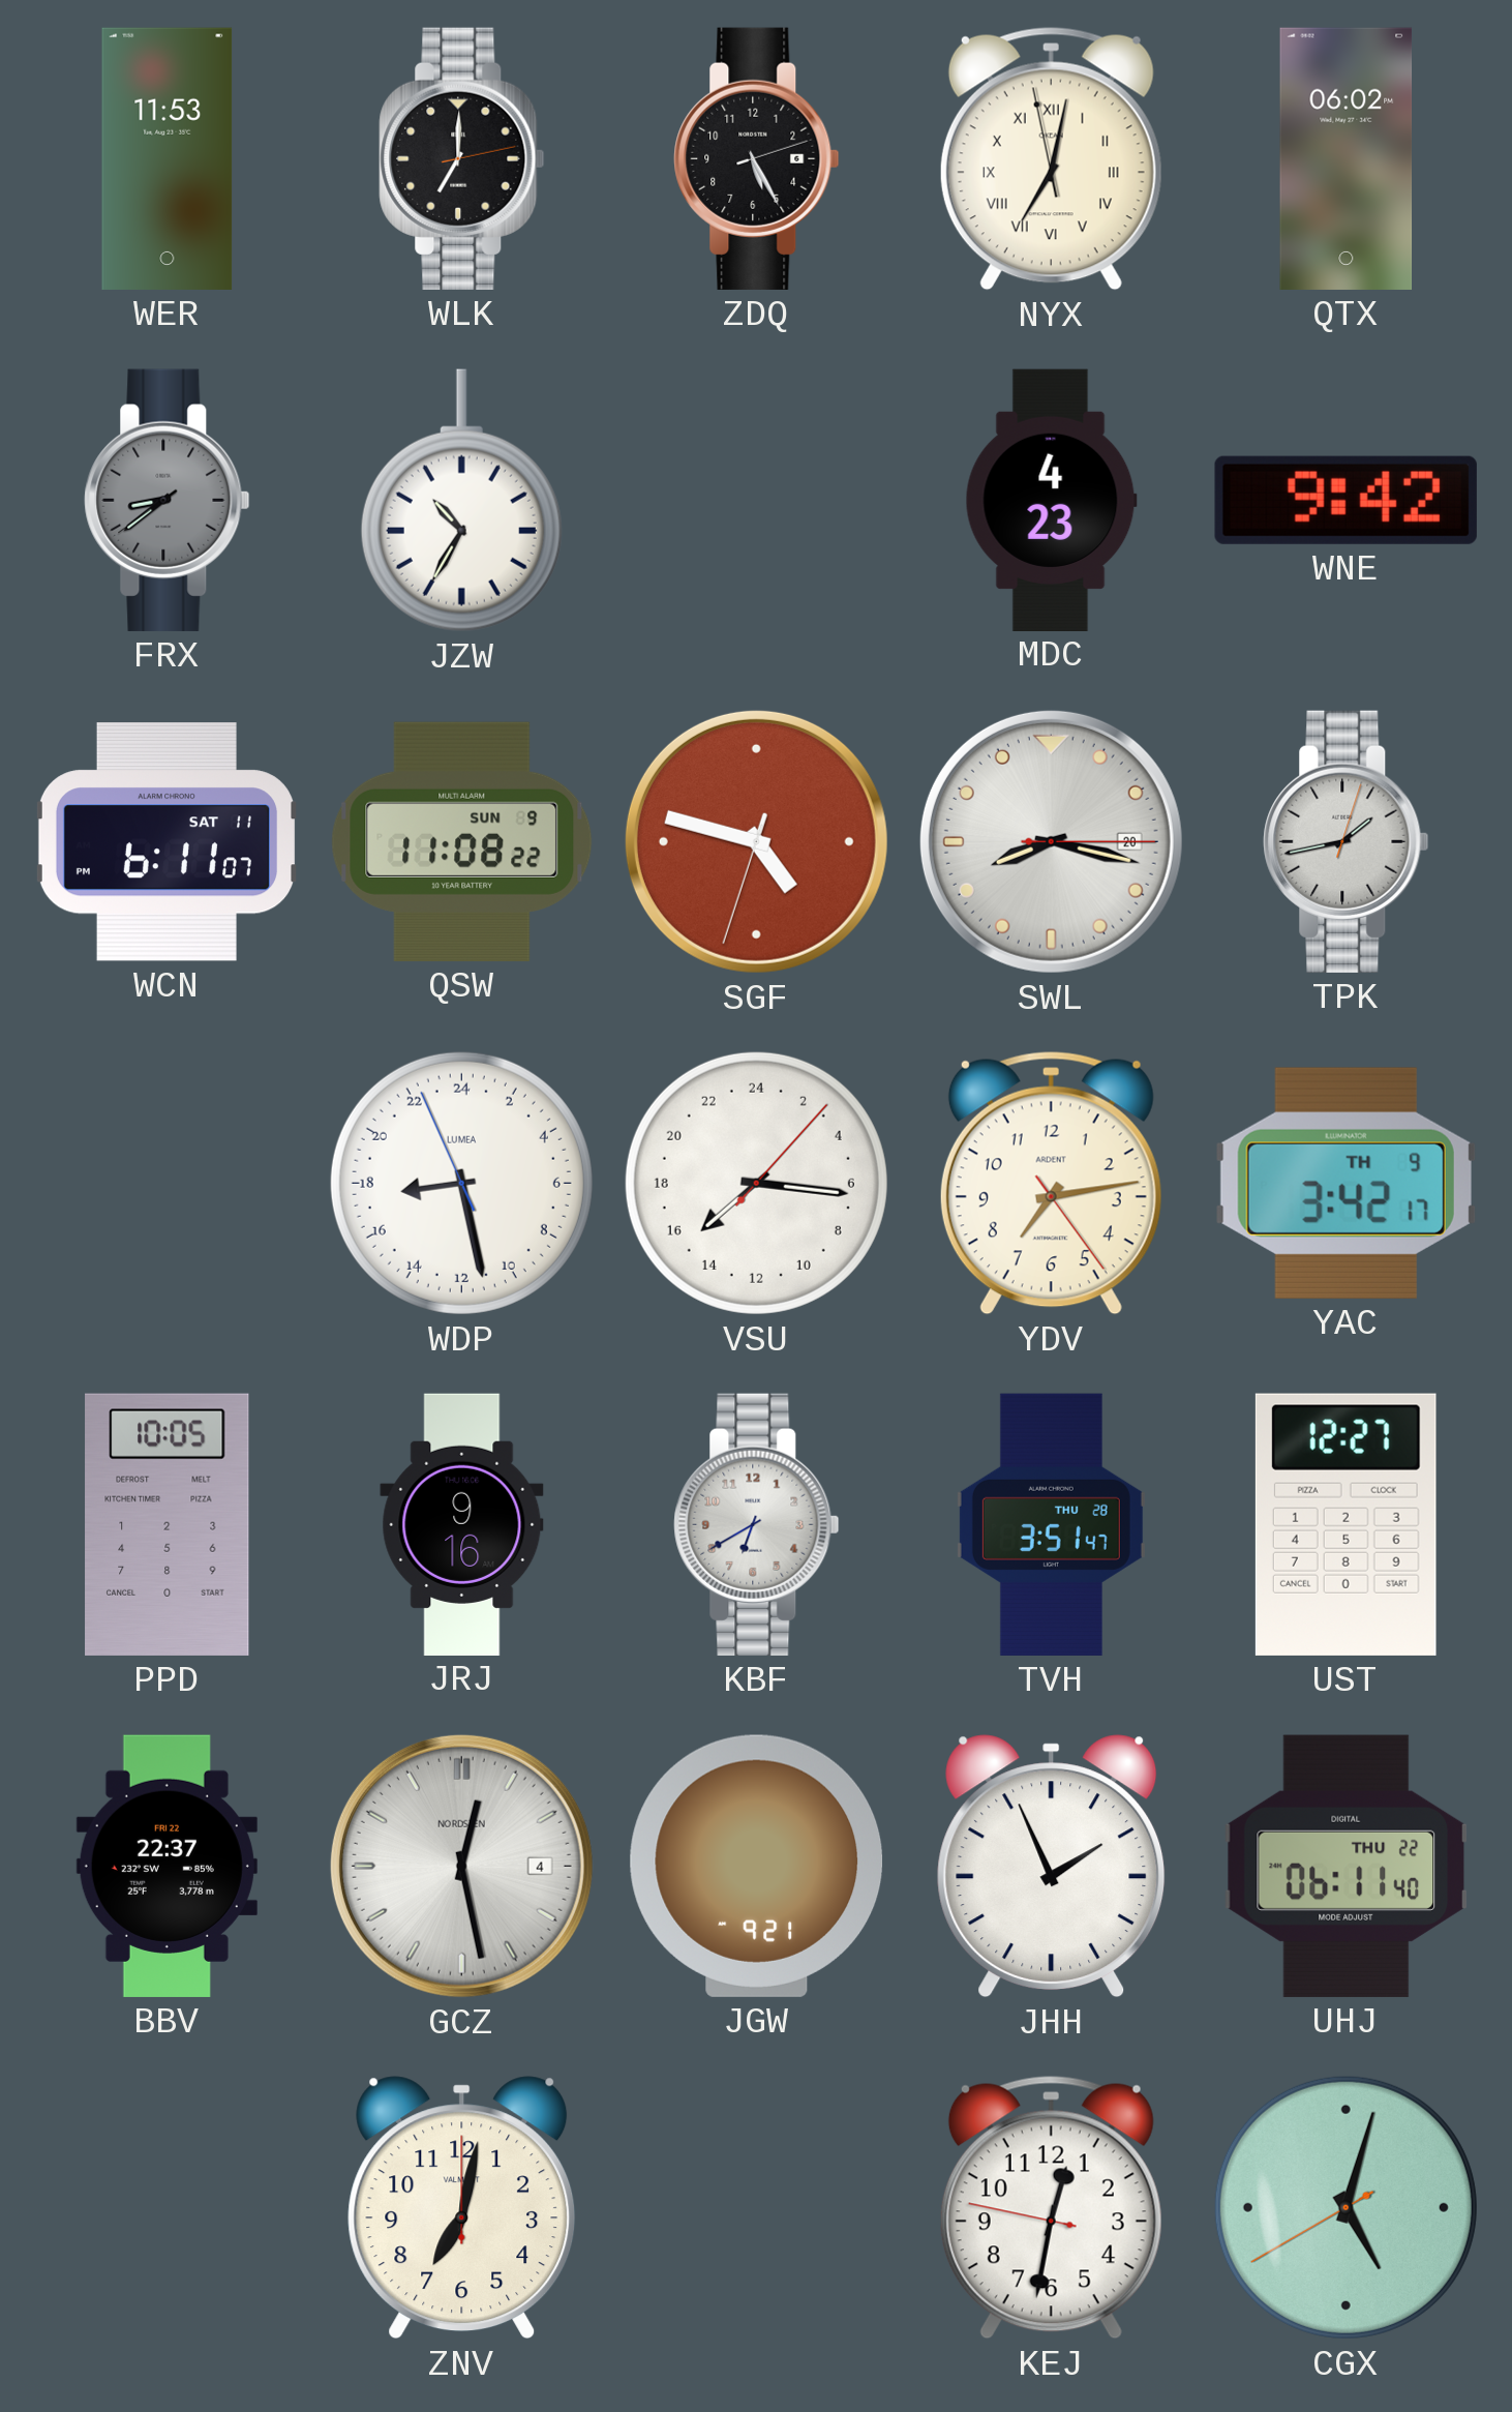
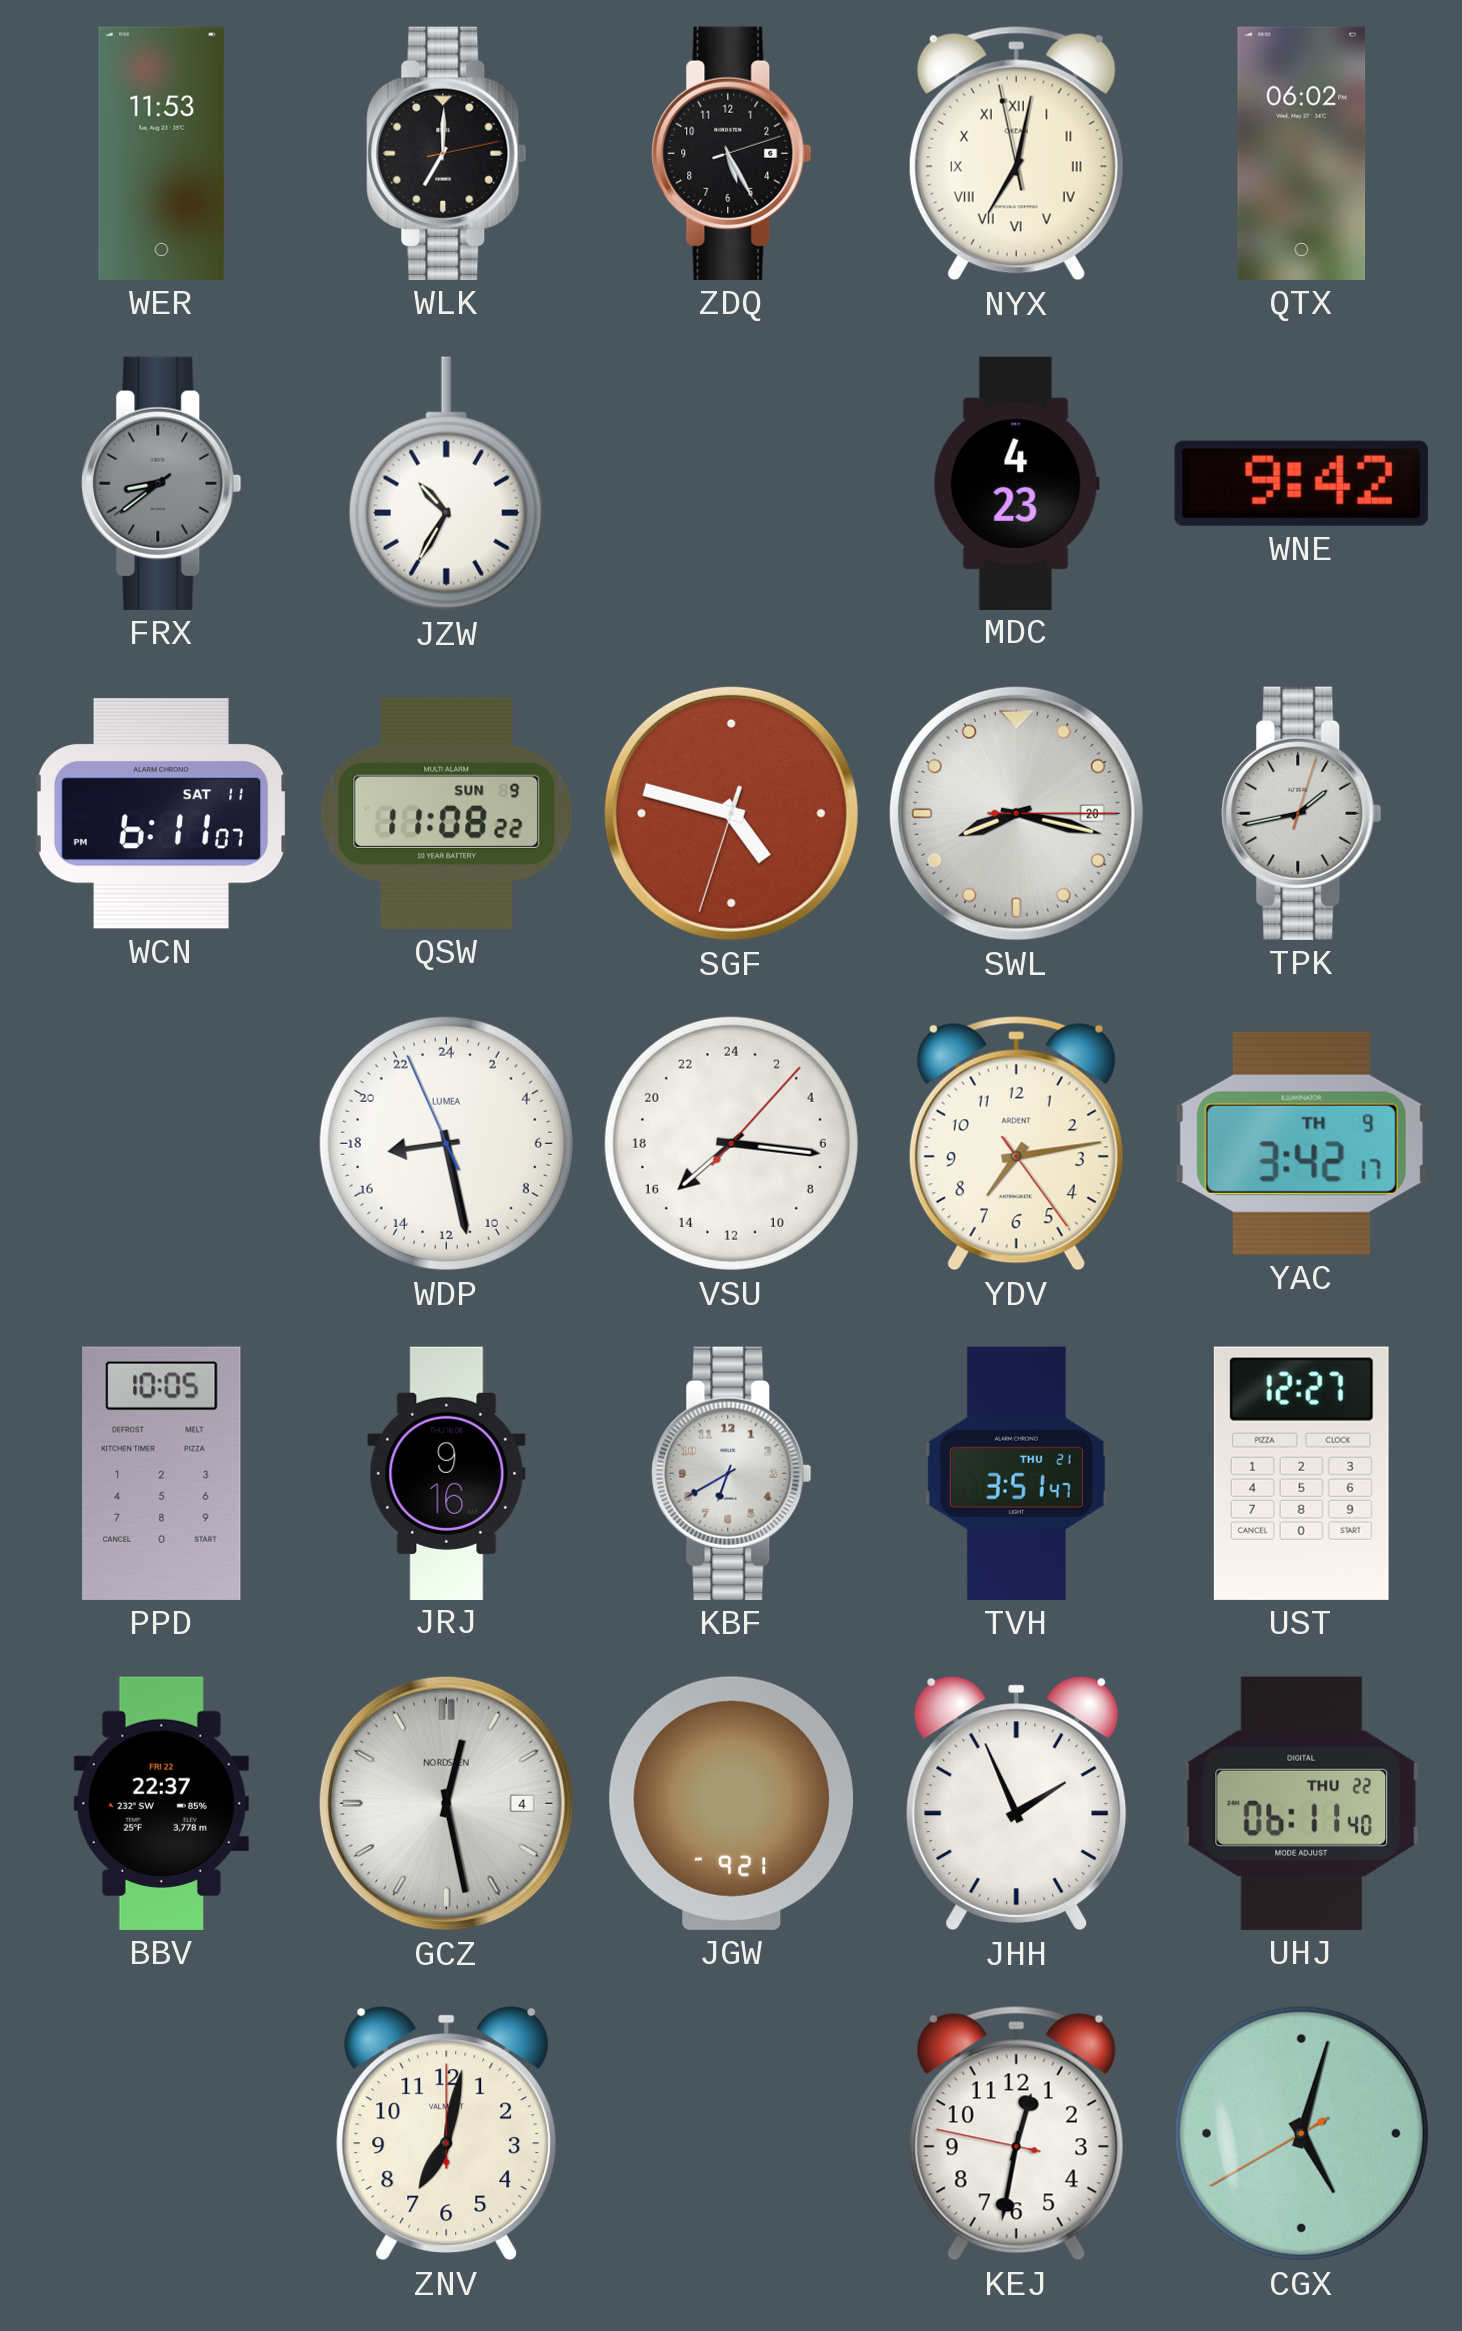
TVH date: THU 28 -> THU 21 (1016, 1473)
